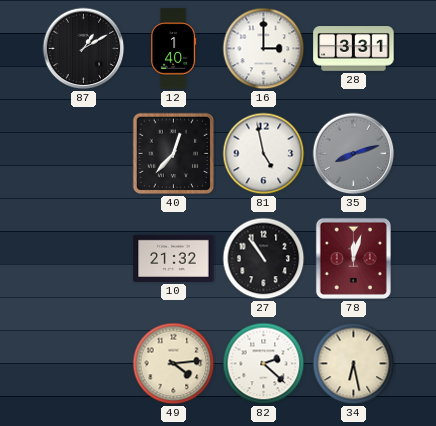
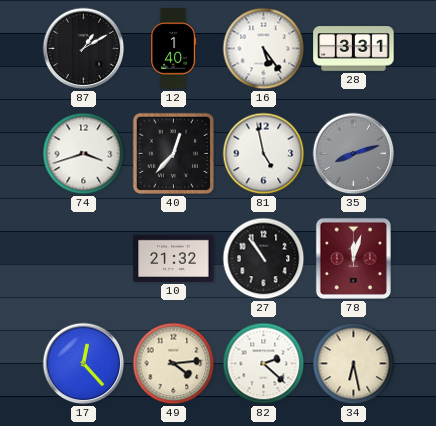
16: 3:00 -> 5:24 (264, 49)
74: none -> 3:42 (84, 154)
17: none -> 12:23 (84, 364)
